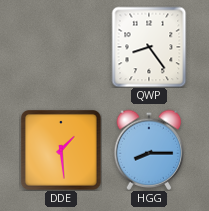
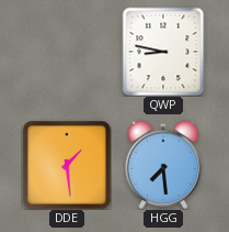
QWP: 8:24 -> 8:47 (163, 52)
HGG: 8:15 -> 7:29 (163, 165)
